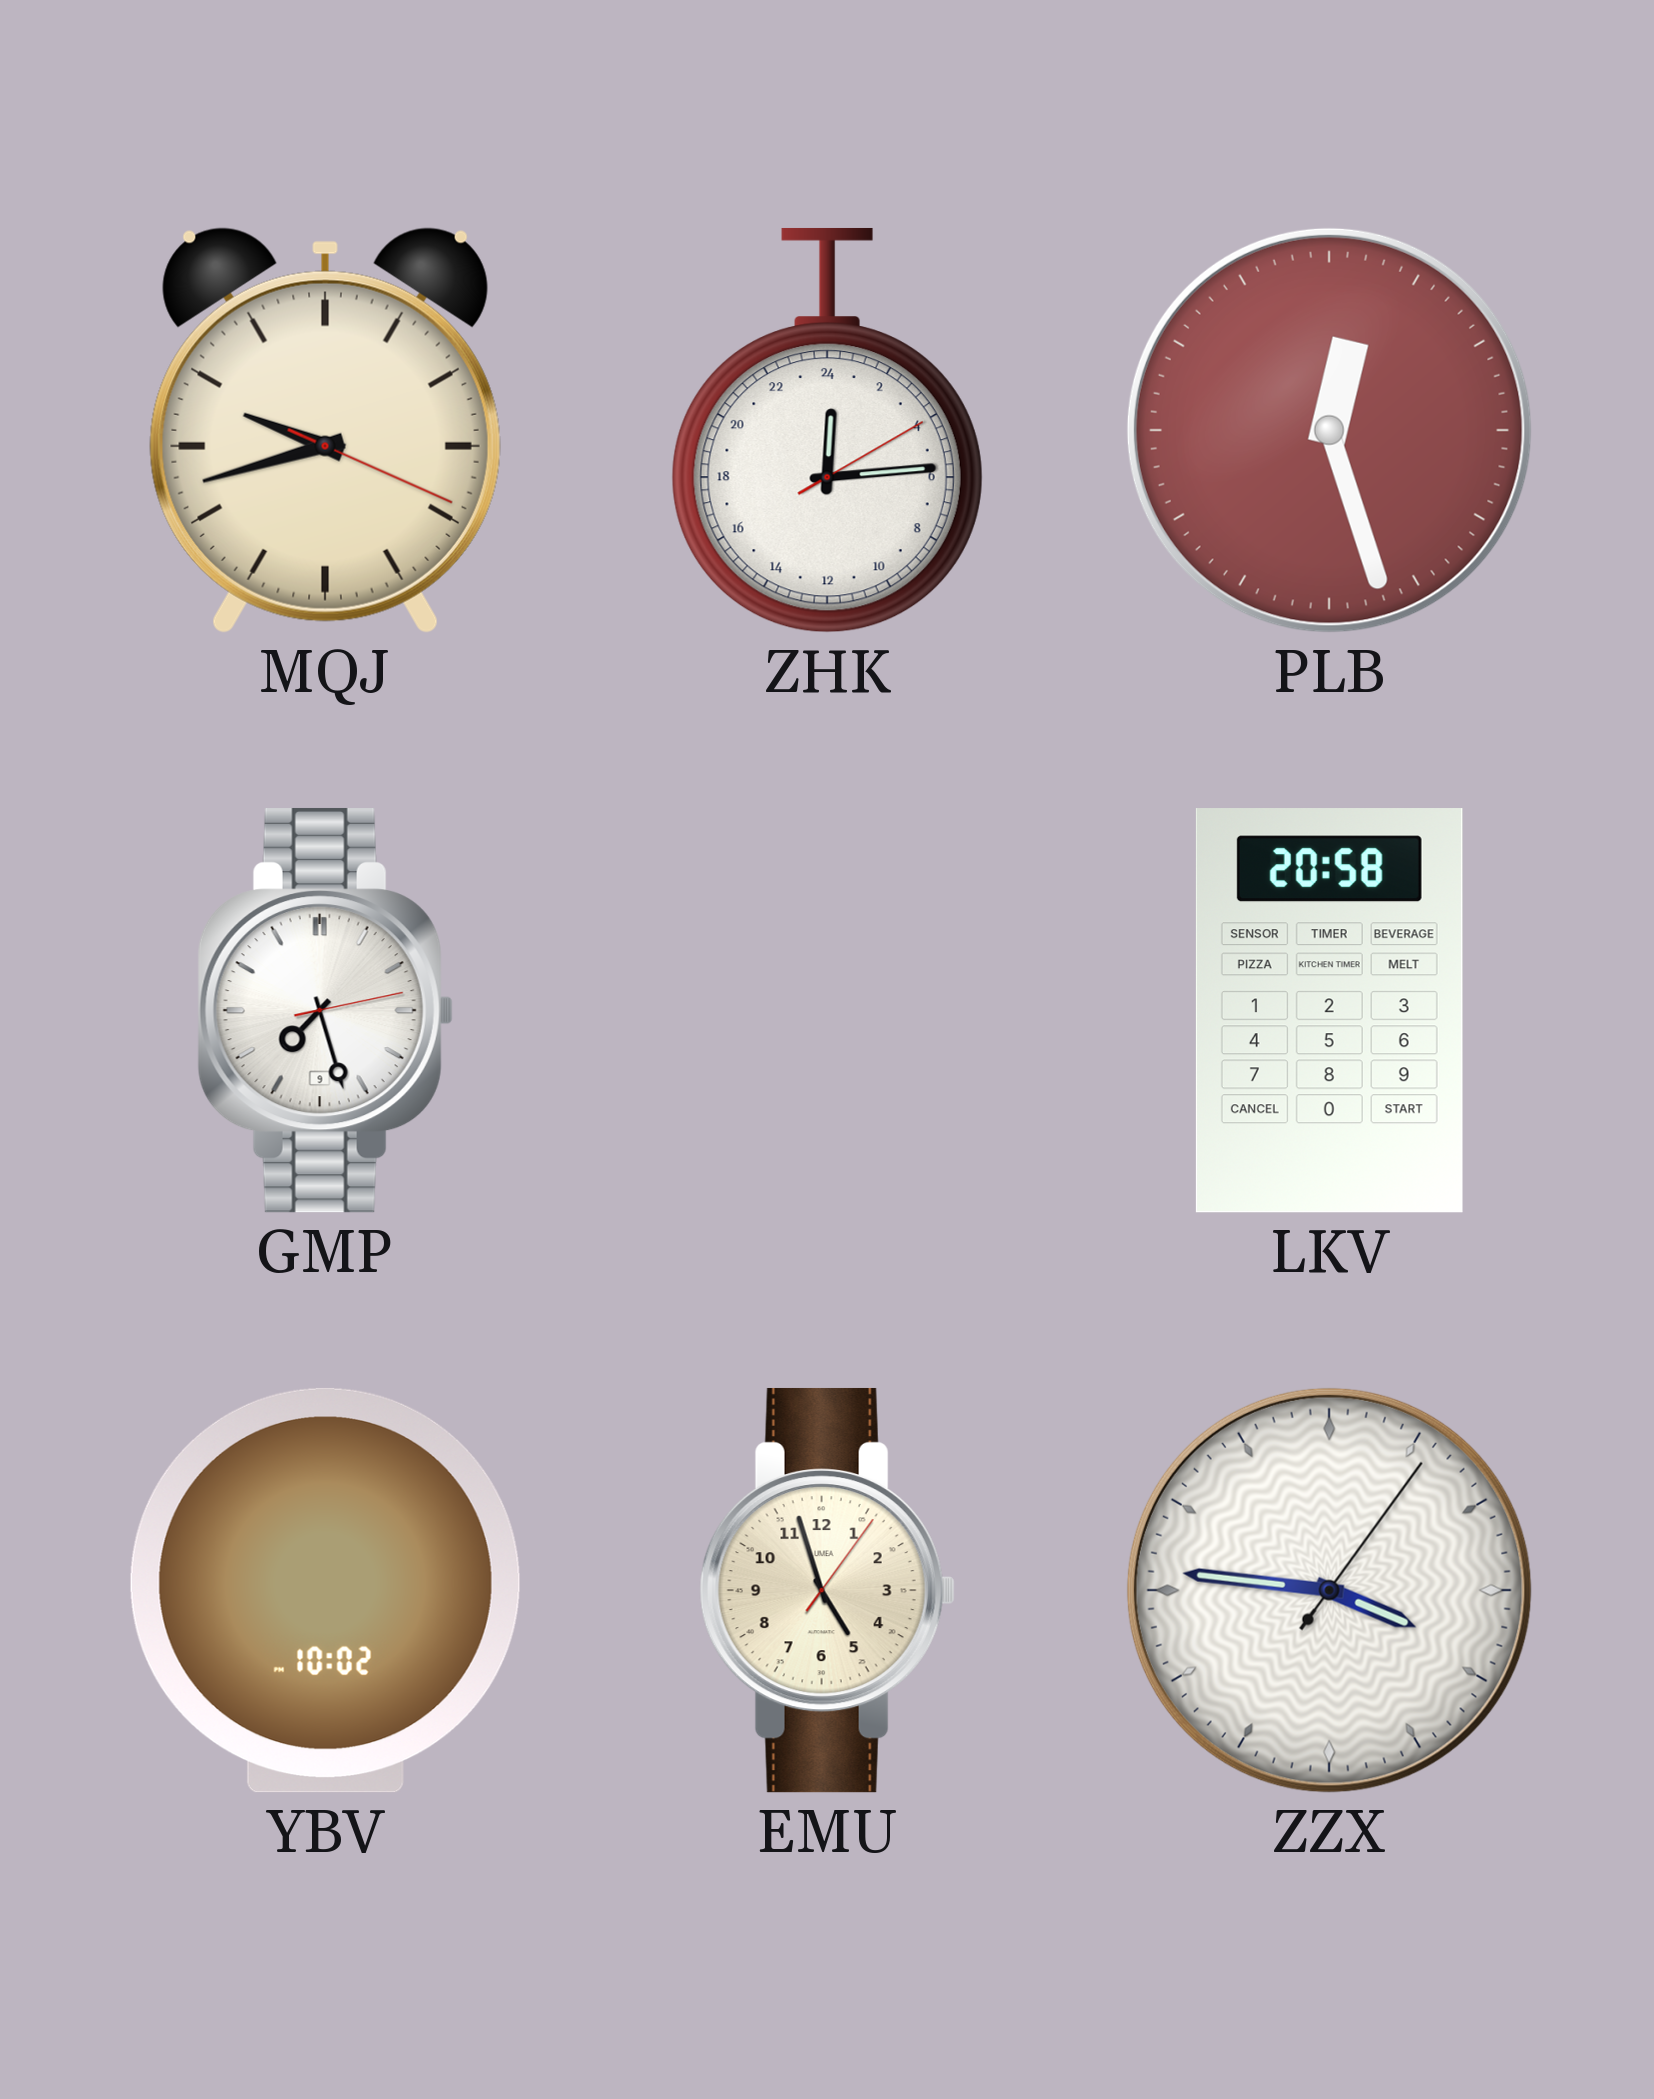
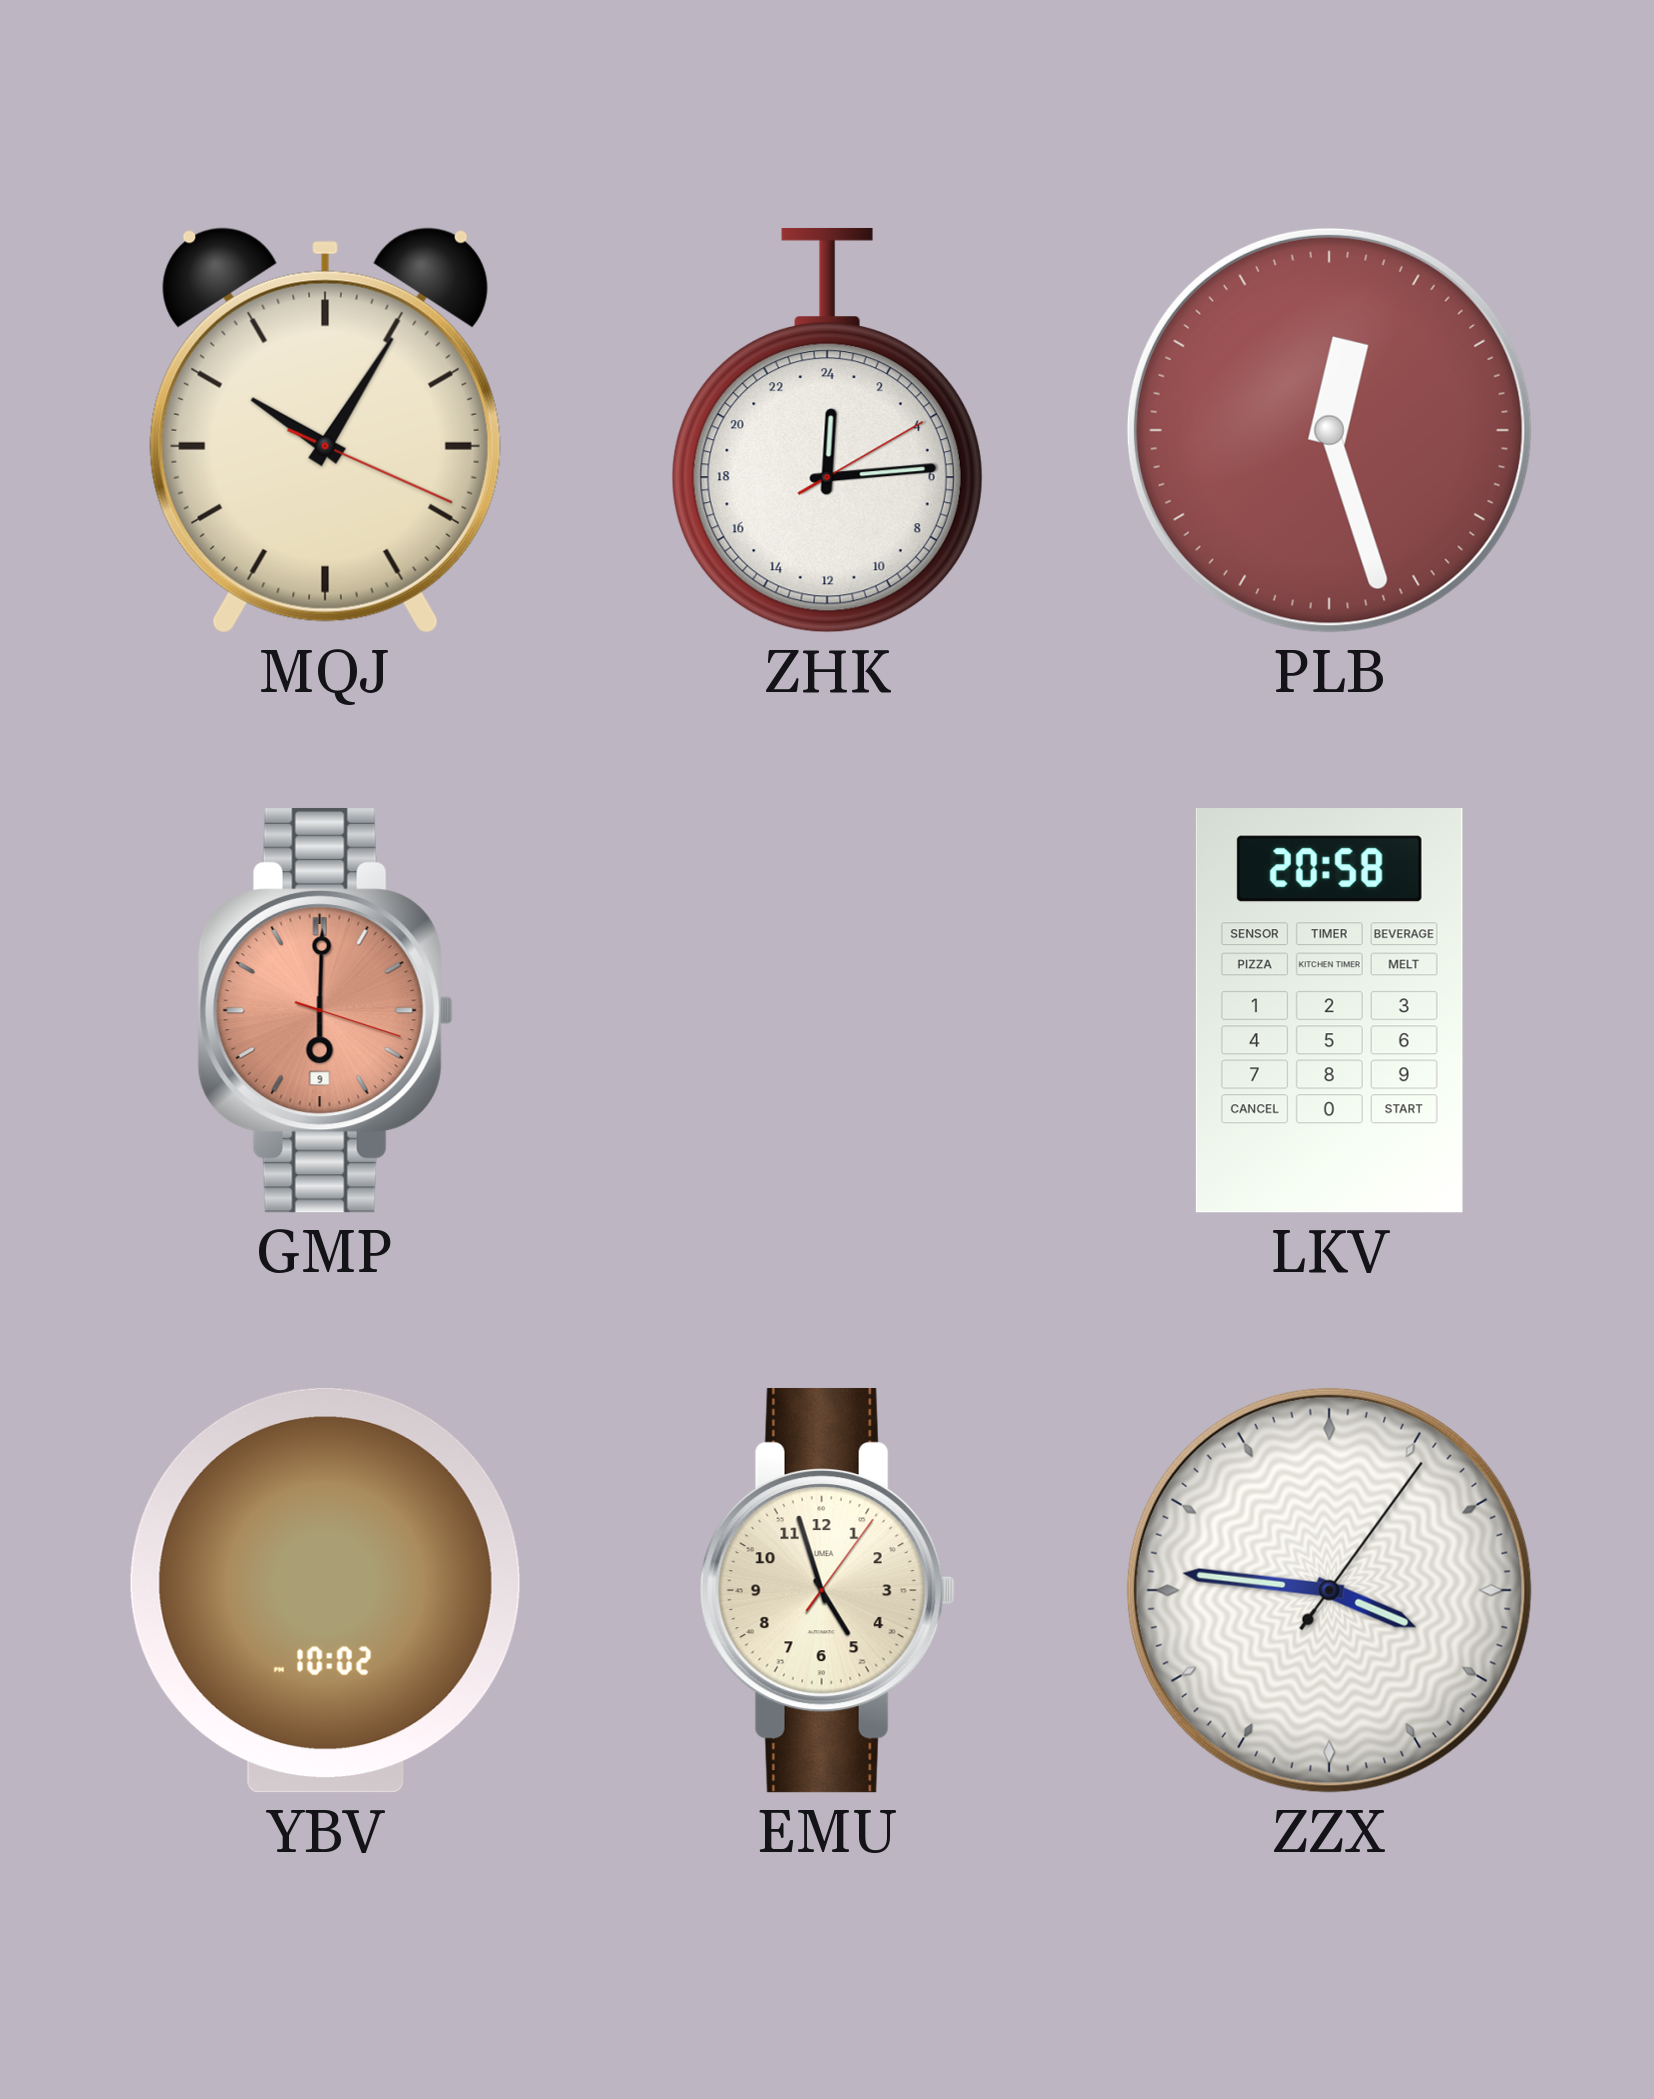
MQJ: 9:42 -> 10:05 (325, 430)
GMP: 7:27 -> 6:00 (325, 1010)
GMP dial: white -> salmon (325, 1010)
